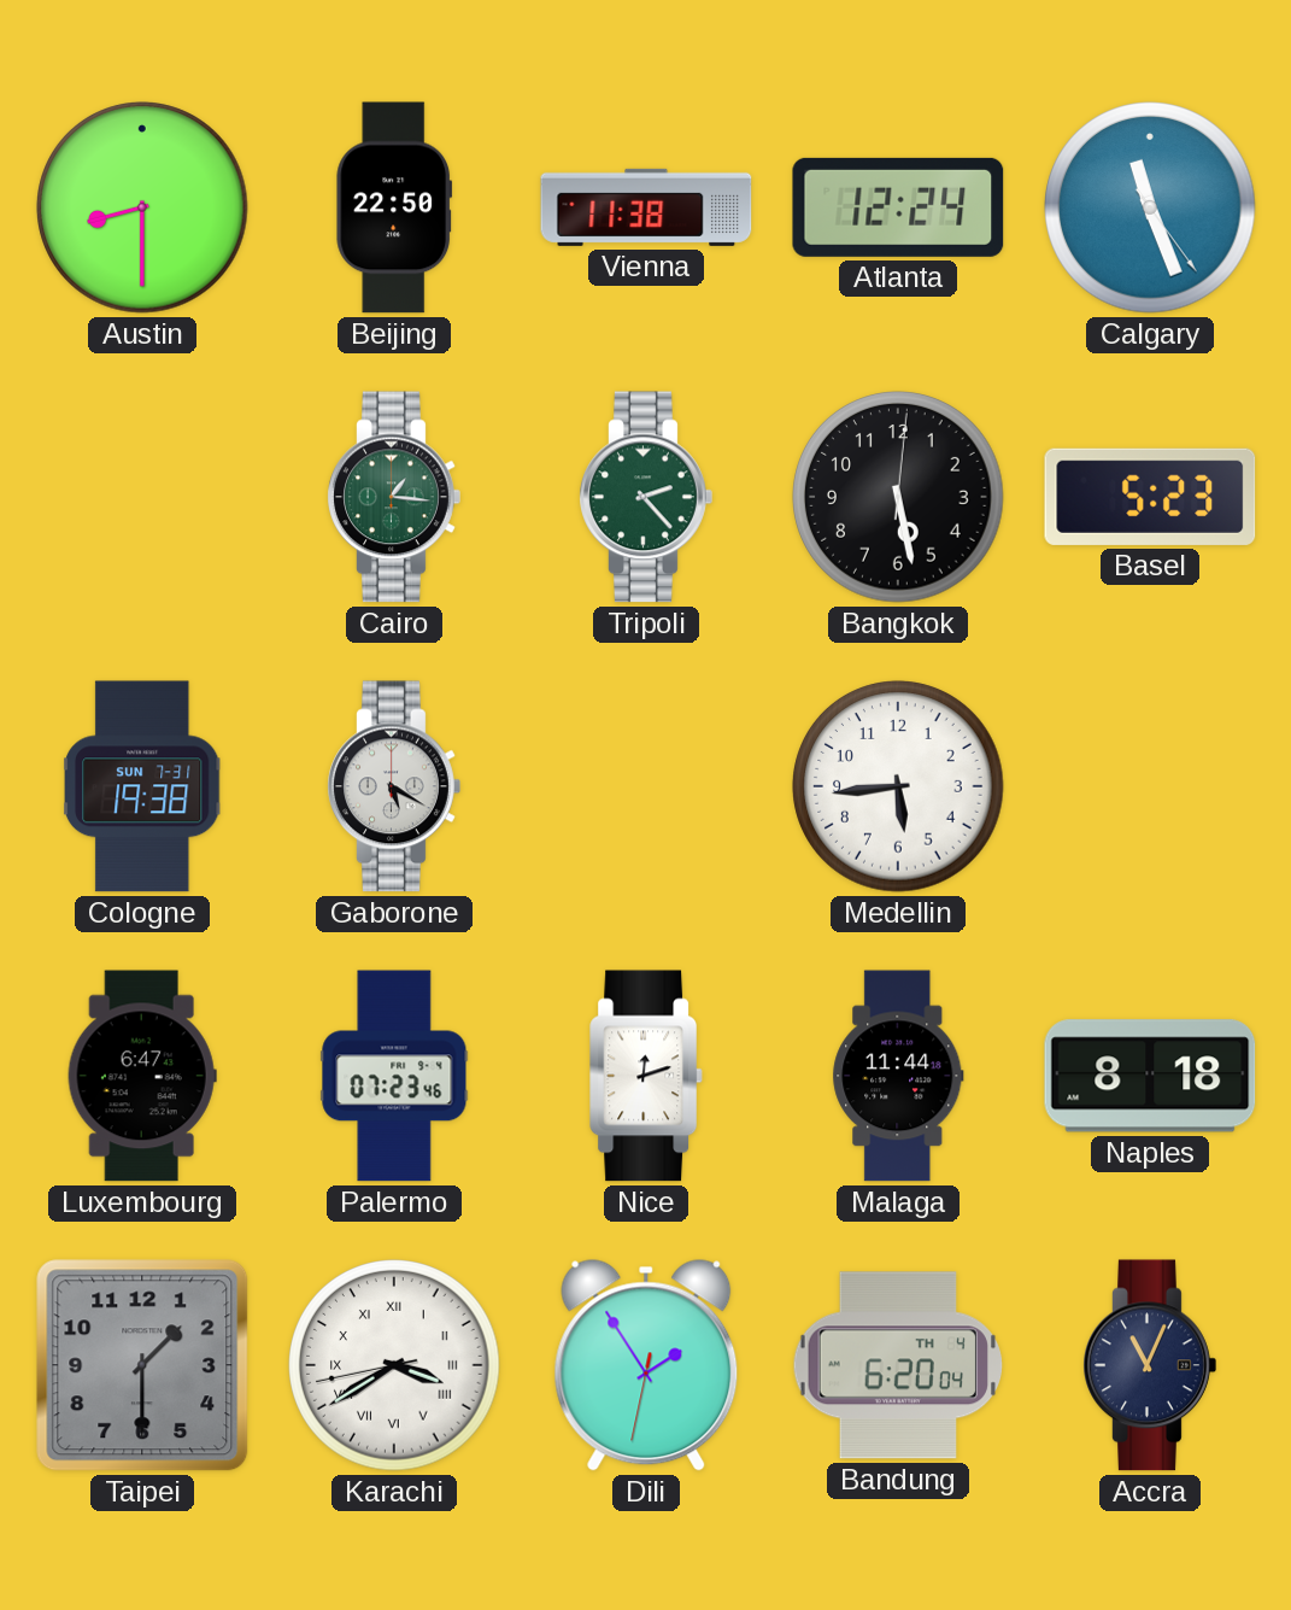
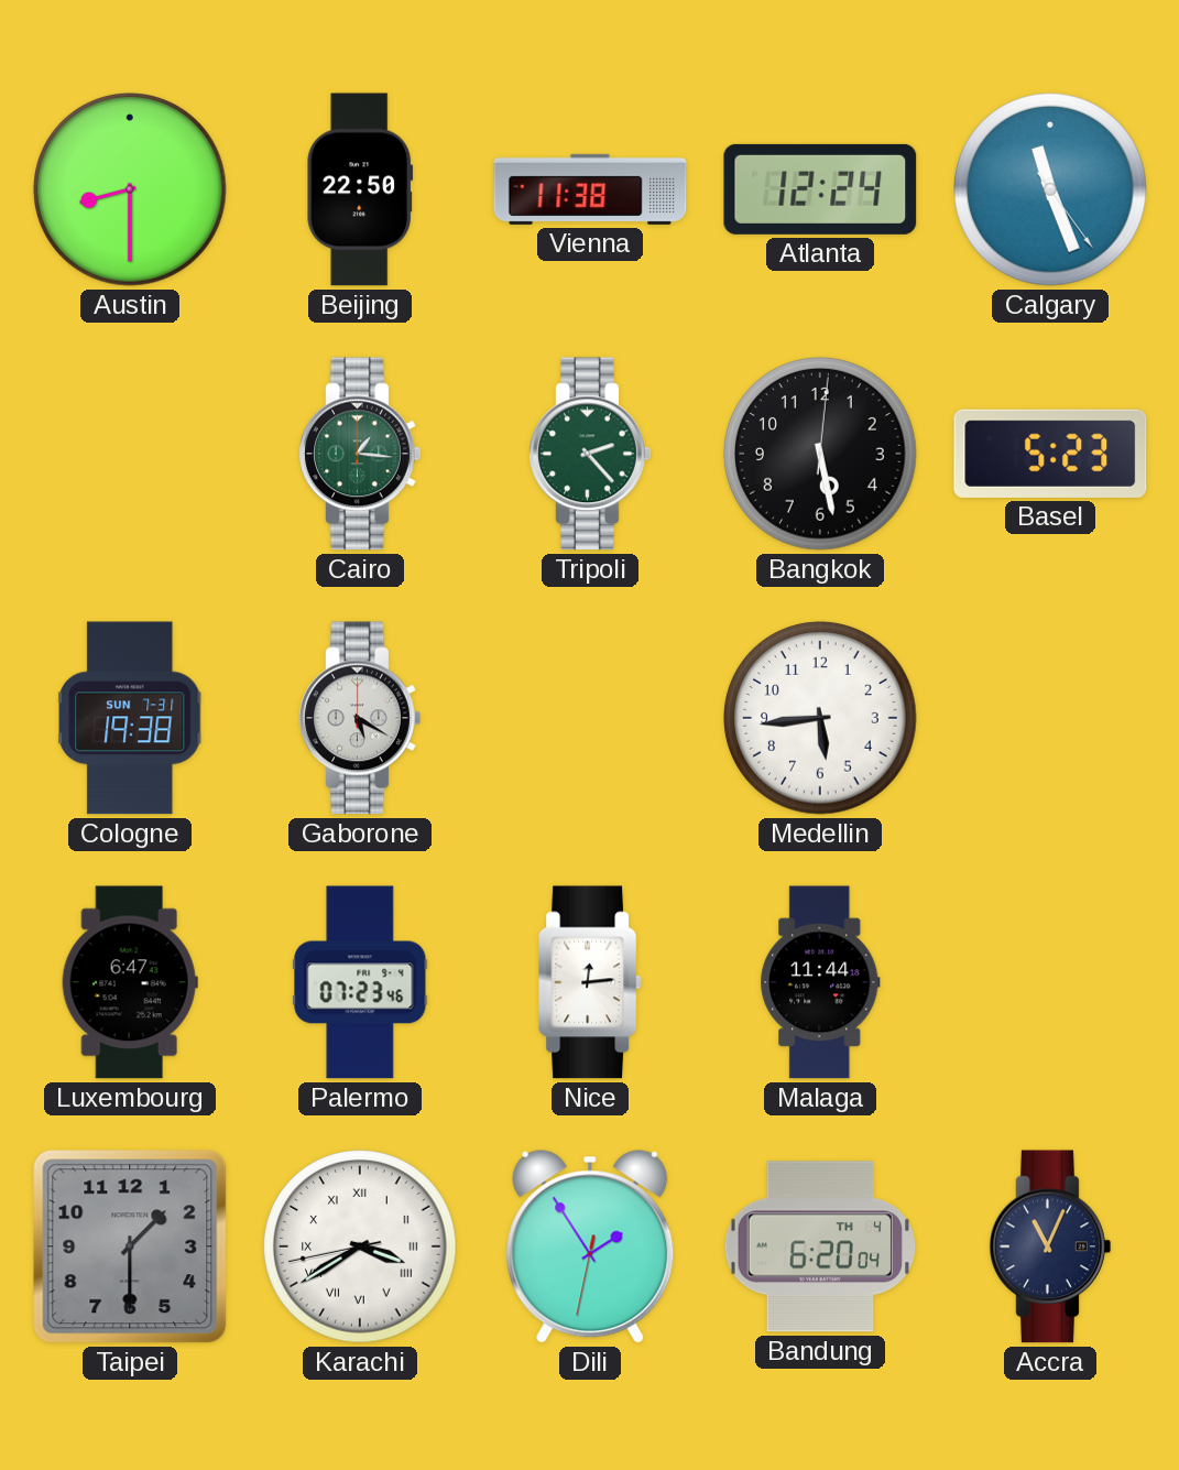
Nice: 12:12 -> 12:14 (590, 982)
Naples: 8:18 -> none (1150, 1076)
